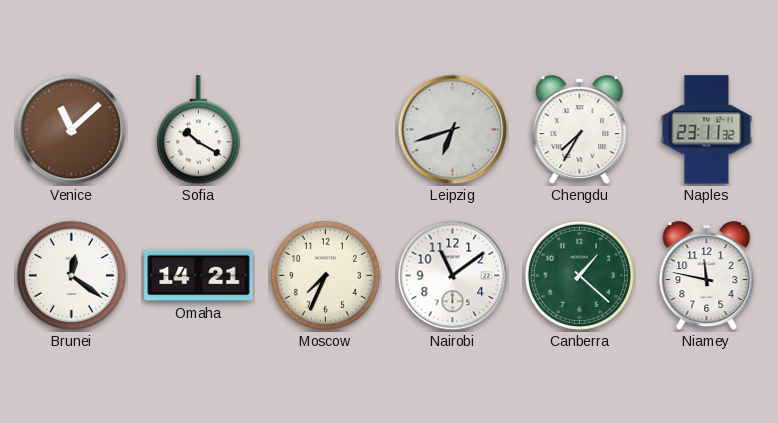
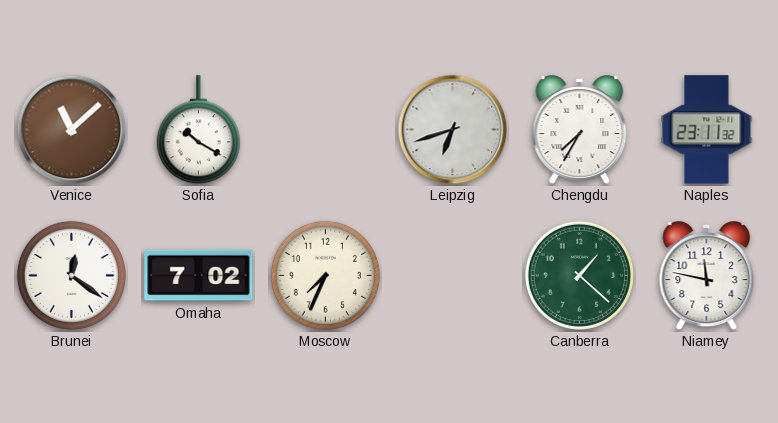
Omaha: 14:21 -> 7:02 (199, 276)
Nairobi: 11:09 -> none (453, 276)
